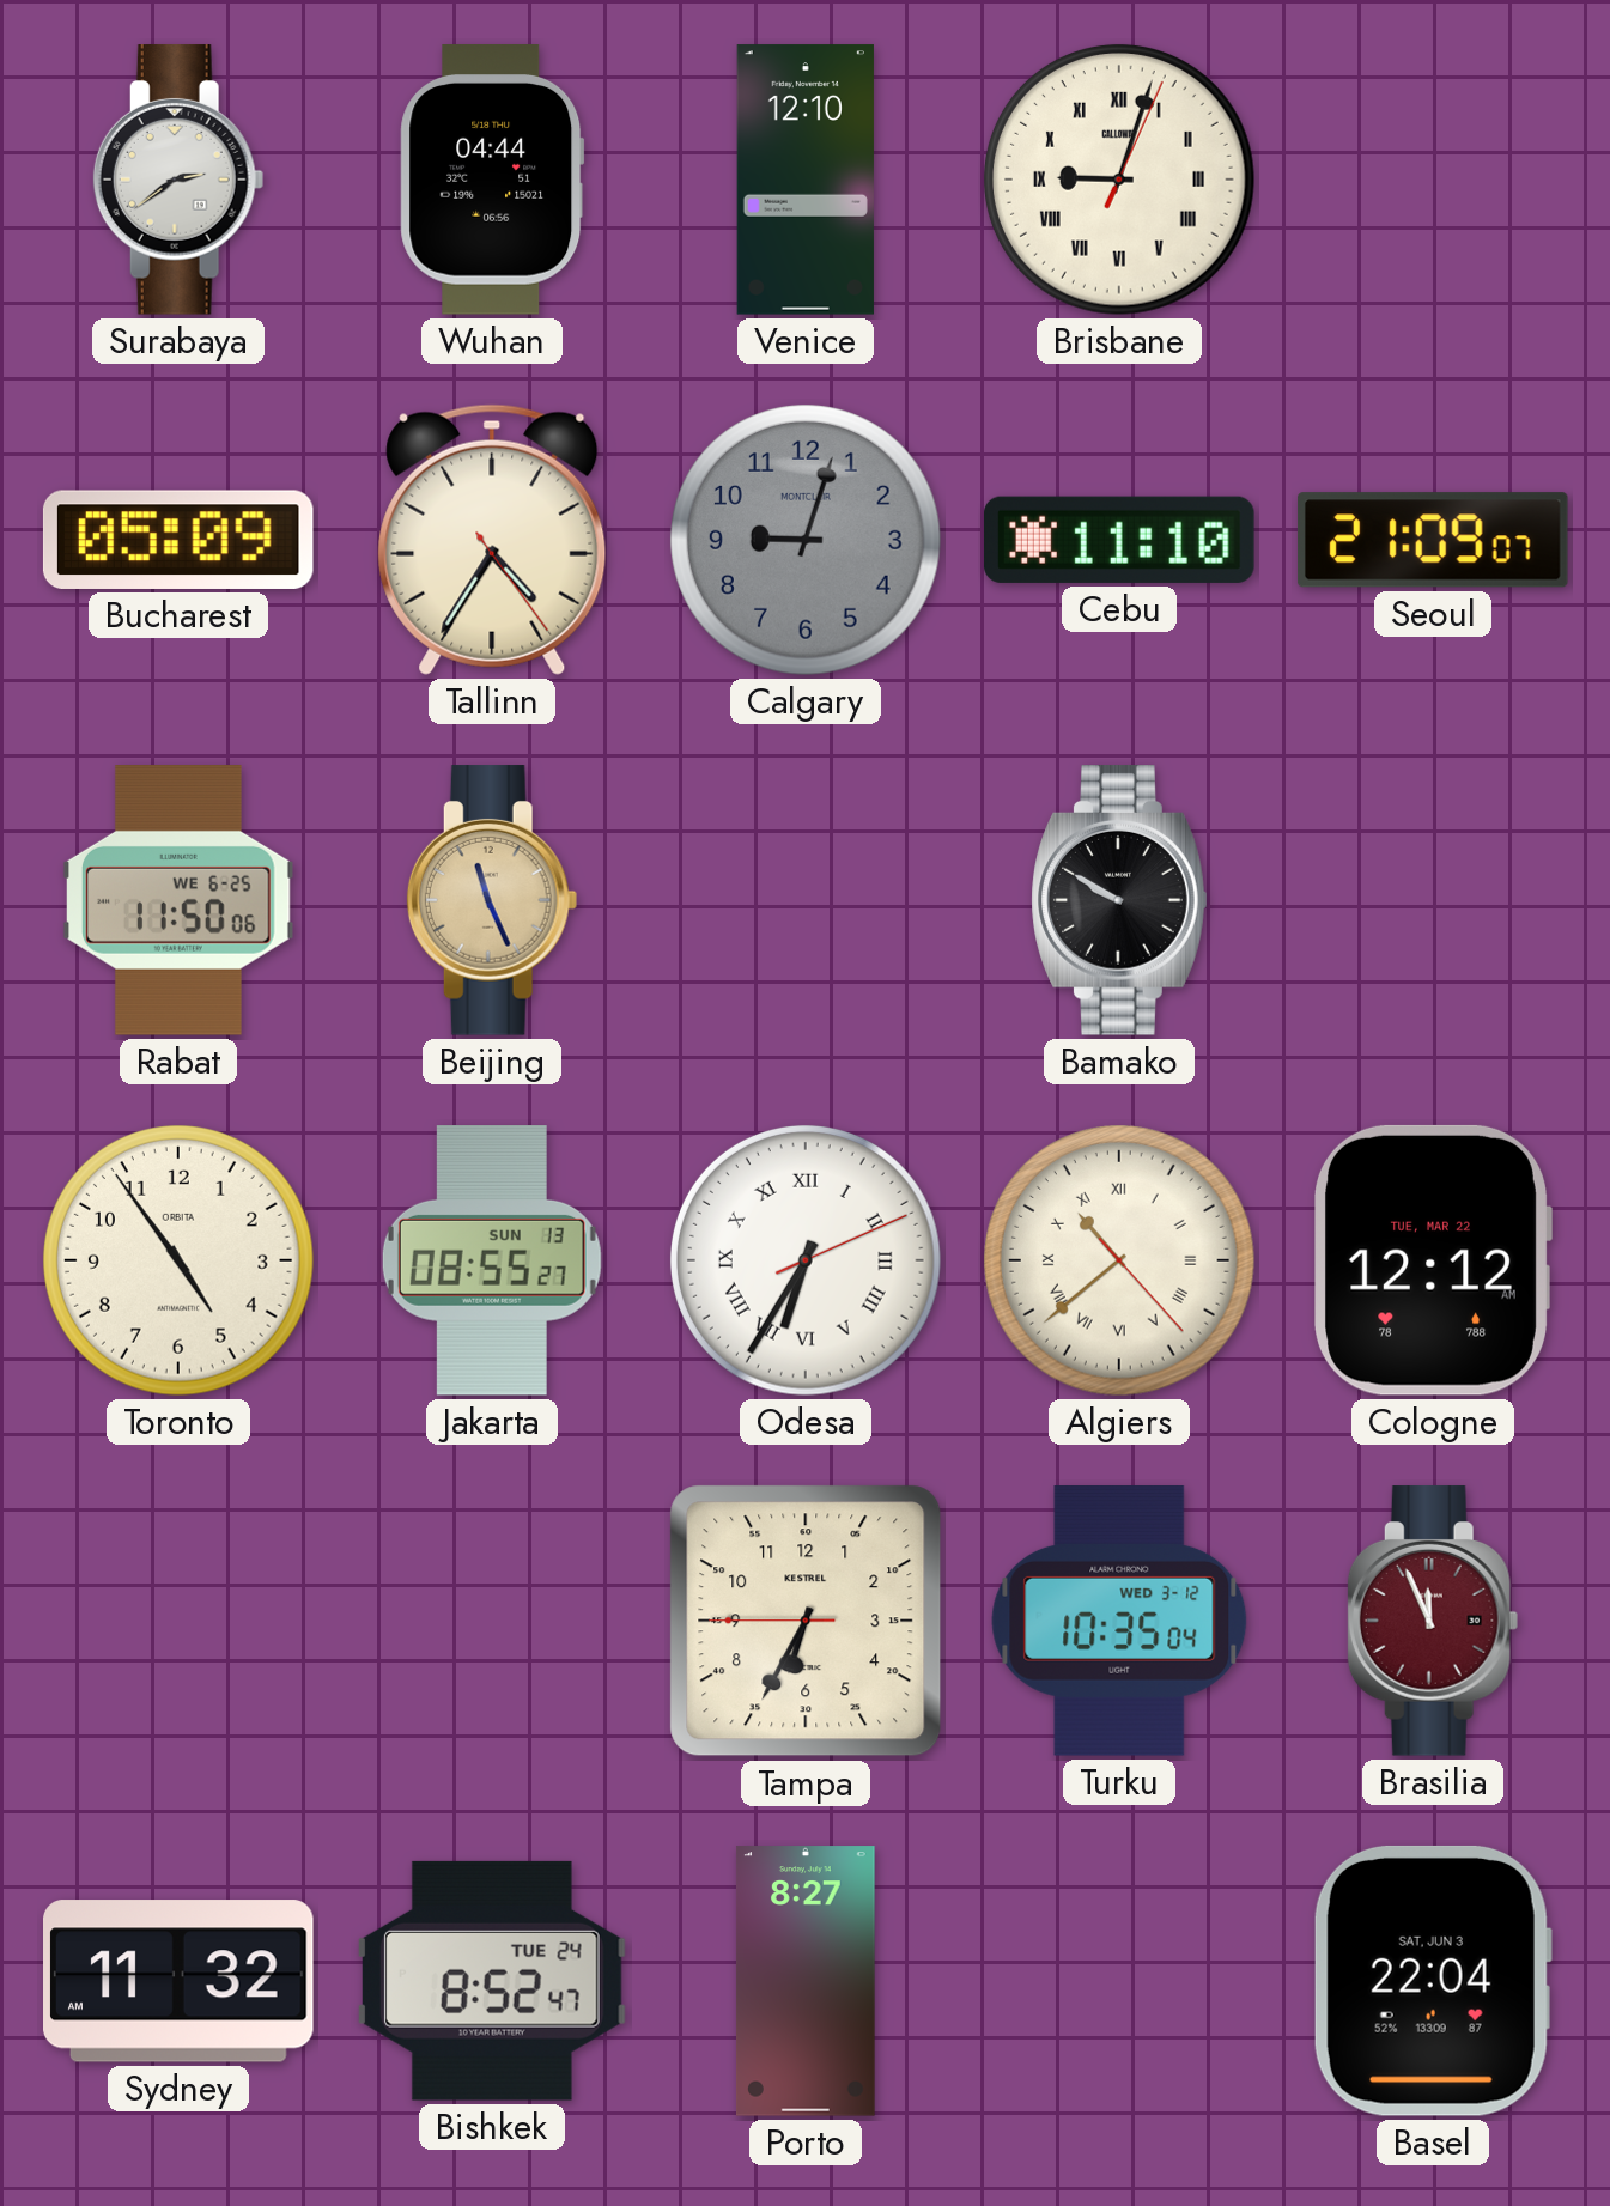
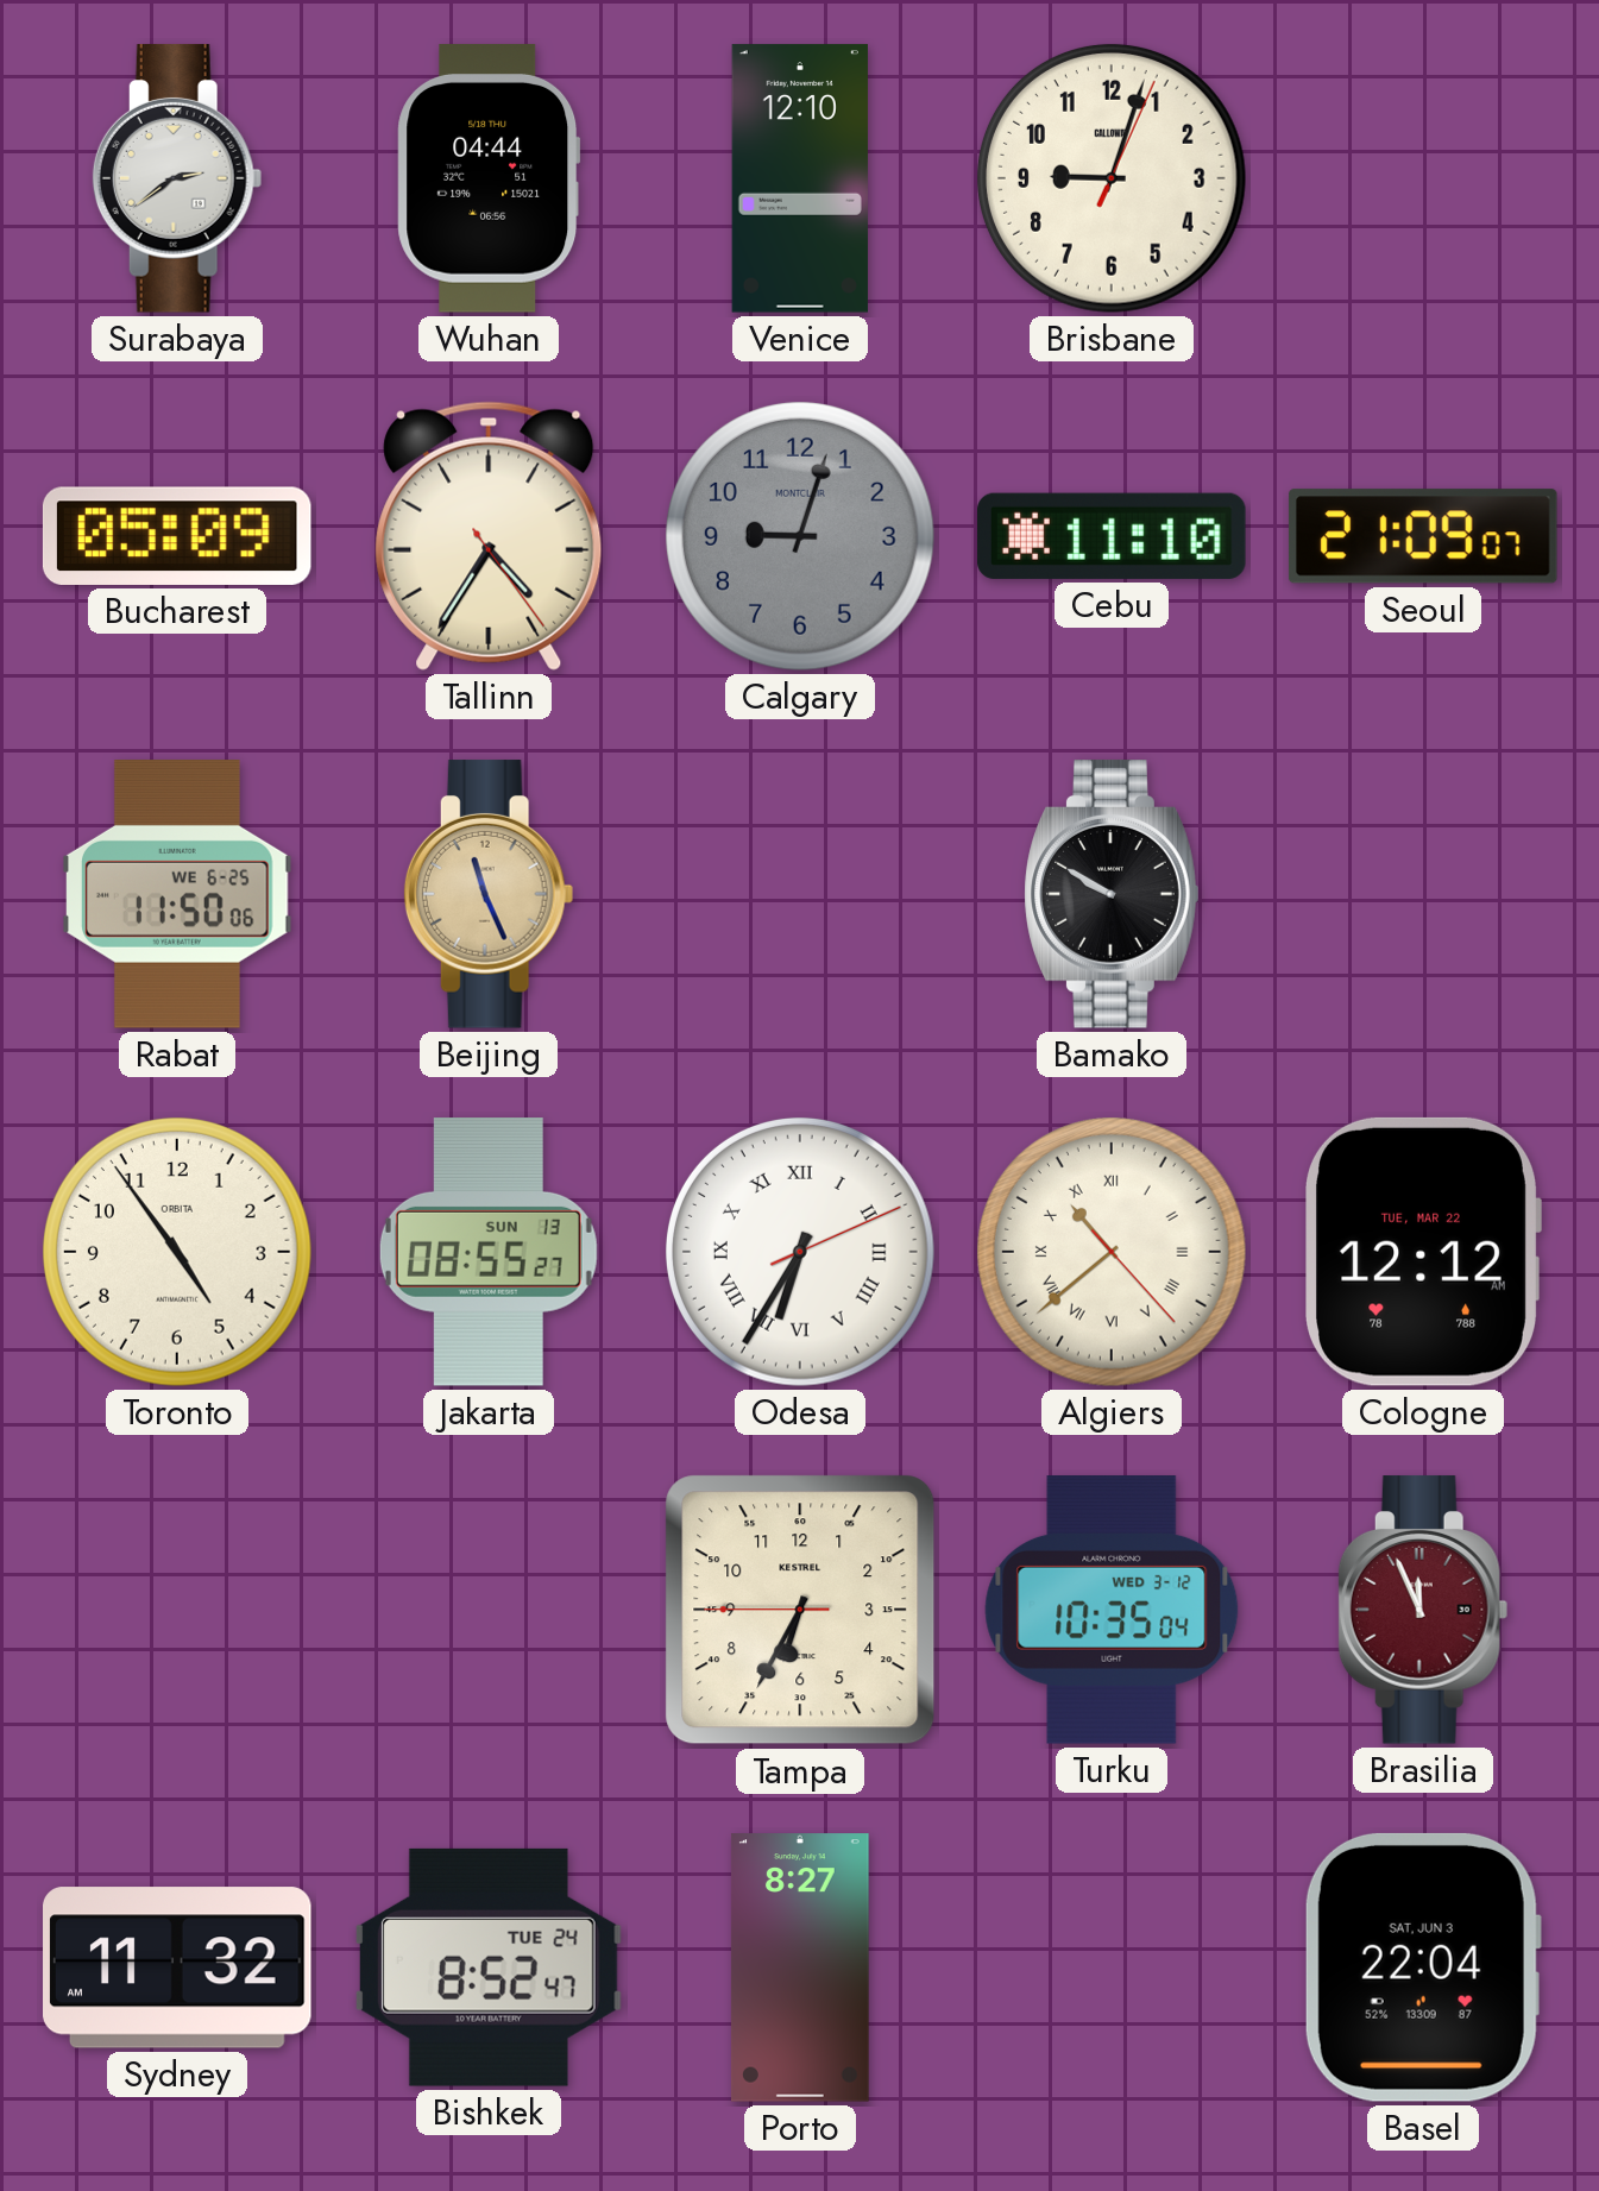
Brisbane numerals: Roman -> Arabic (1112, 178)
